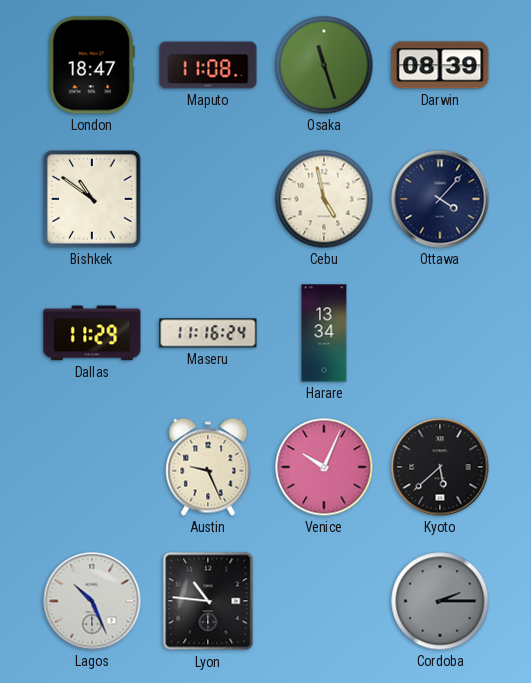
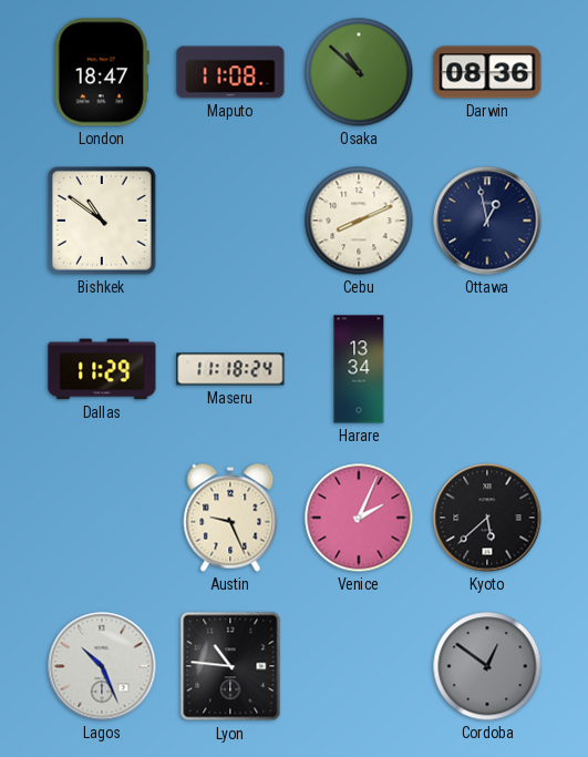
Osaka: 11:27 -> 10:52 (359, 72)
Darwin: 08:39 -> 08:36 (487, 72)
Cebu: 4:58 -> 8:11 (359, 221)
Ottawa: 4:07 -> 12:58 (487, 221)
Maseru: 11:16 -> 11:18 (230, 369)
Venice: 10:04 -> 2:04 (359, 518)
Cordoba: 2:15 -> 12:51 (487, 666)
